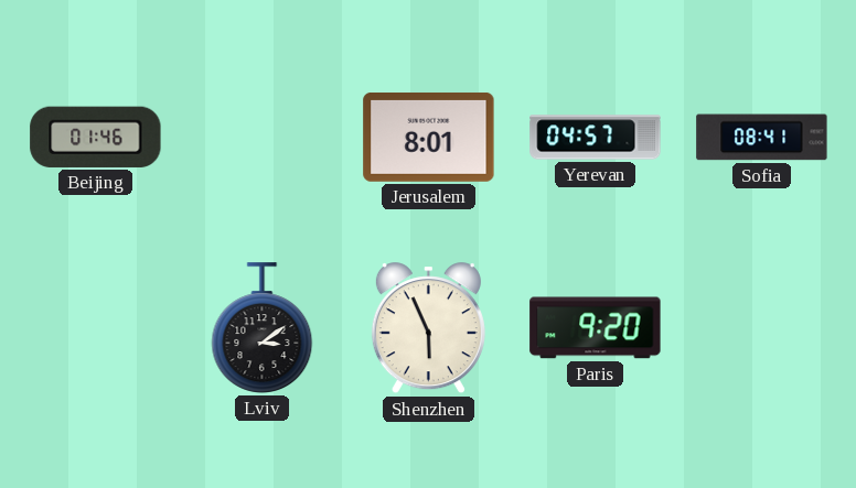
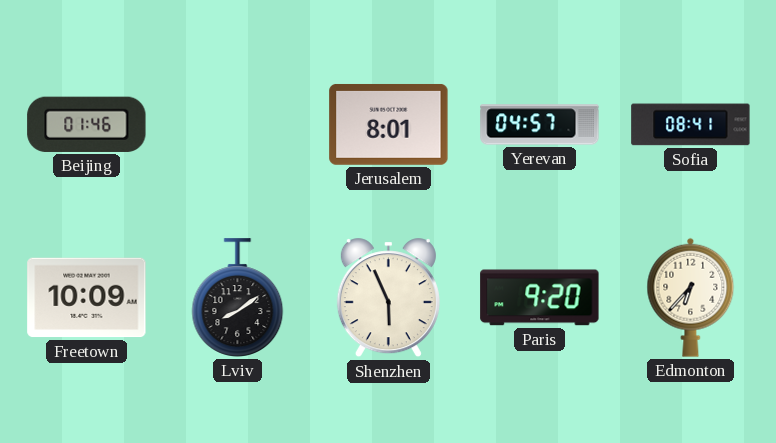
Freetown: none -> 10:09 (87, 298)
Lviv: 3:09 -> 8:09 (238, 298)
Edmonton: none -> 6:37 (691, 297)
